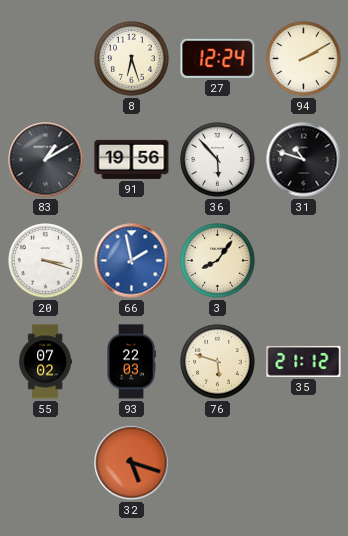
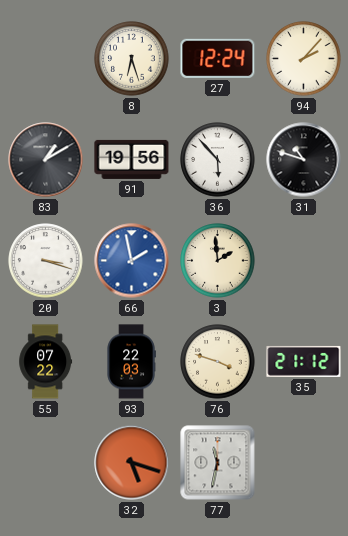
94: 2:10 -> 2:07 (304, 59)
3: 8:06 -> 1:59 (218, 261)
55: 07:02 -> 07:22 (46, 362)
76: 5:48 -> 3:48 (218, 362)
77: none -> 11:32 (218, 463)
